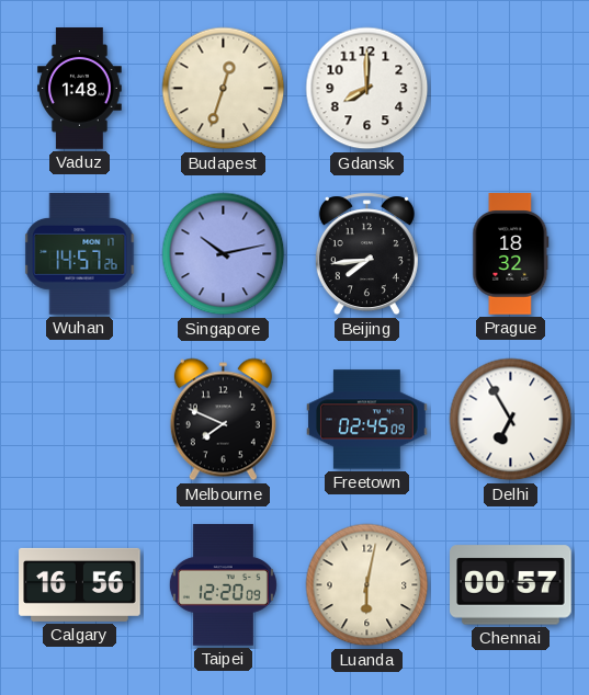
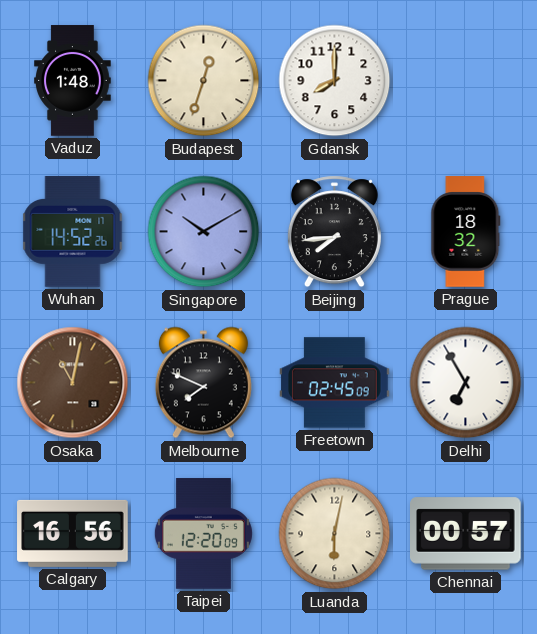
Wuhan: 14:57 -> 14:52 (73, 232)
Singapore: 10:13 -> 10:10 (204, 232)
Osaka: none -> 11:02 (73, 383)
